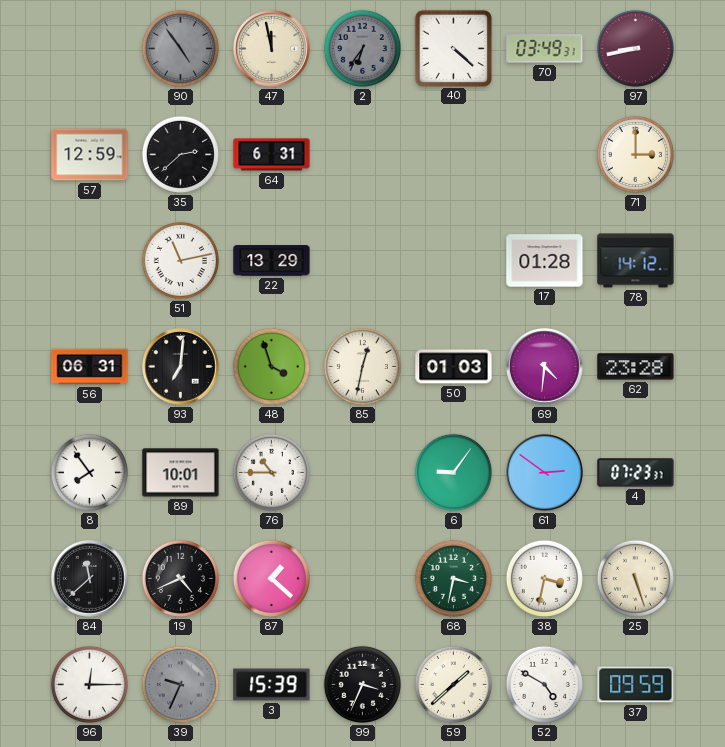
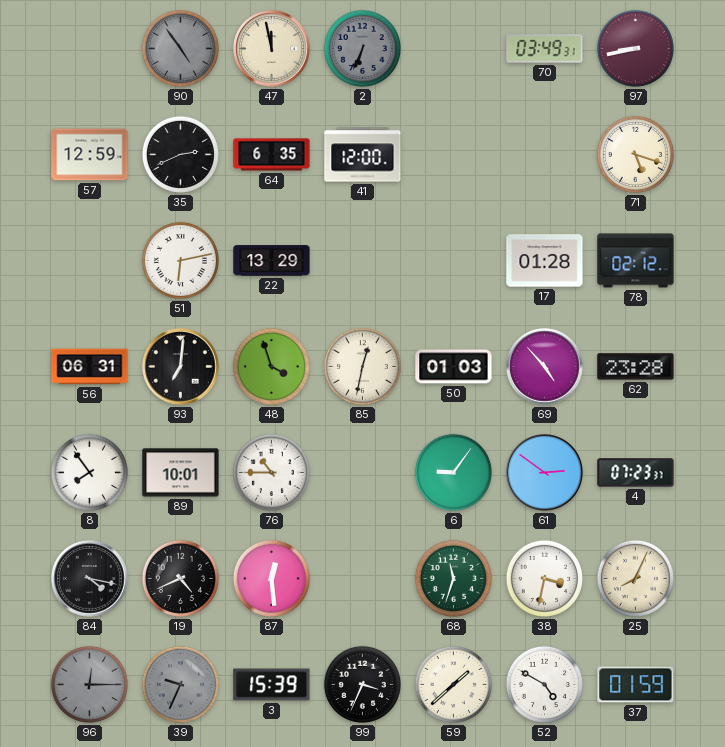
2: 6:36 -> 6:34 (362, 48)
40: 4:22 -> none (453, 48)
35: 2:38 -> 2:41 (180, 154)
64: 6:31 -> 6:35 (272, 155)
41: none -> 12:00 (363, 155)
71: 3:00 -> 5:18 (635, 154)
51: 11:13 -> 6:13 (180, 260)
78: 14:12 -> 02:12 (636, 261)
69: 4:31 -> 4:53 (545, 367)
84: 11:38 -> 4:17 (90, 579)
87: 1:22 -> 12:29 (271, 578)
68: 3:32 -> 11:33 (453, 578)
25: 5:27 -> 8:04 (635, 578)
96 dial: white -> grey (89, 684)
37: 09:59 -> 01:59 (636, 685)
